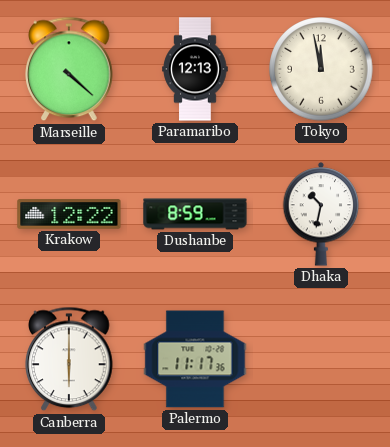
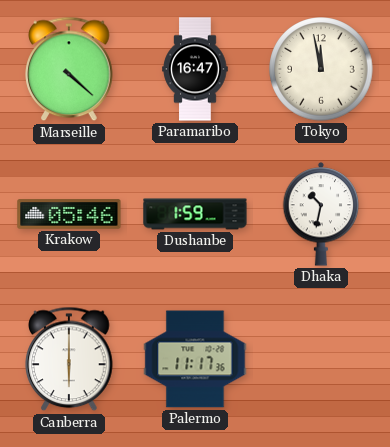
Paramaribo: 12:13 -> 16:47 (195, 69)
Krakow: 12:22 -> 05:46 (69, 214)
Dushanbe: 8:59 -> 1:59 (195, 214)
